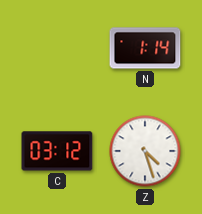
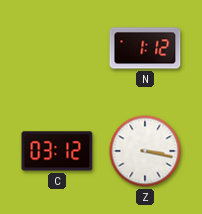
N: 1:14 -> 1:12 (145, 48)
Z: 4:27 -> 3:17 (145, 151)
